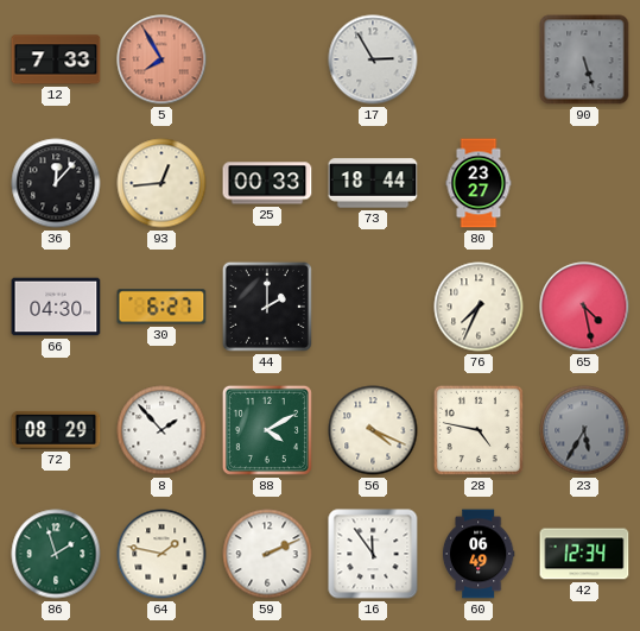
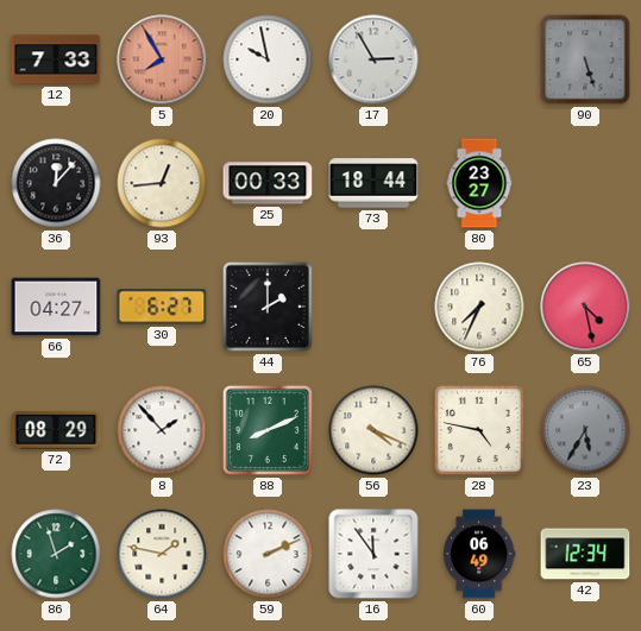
20: none -> 9:58 (268, 59)
66: 04:30 -> 04:27 (56, 307)
88: 4:10 -> 8:11 (268, 430)
